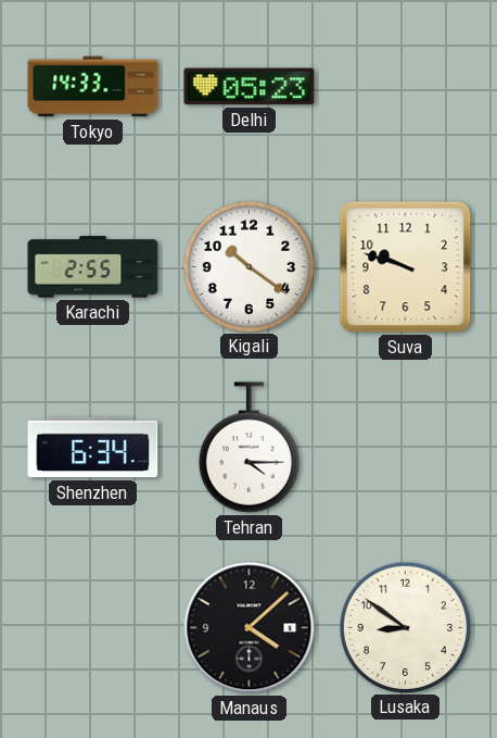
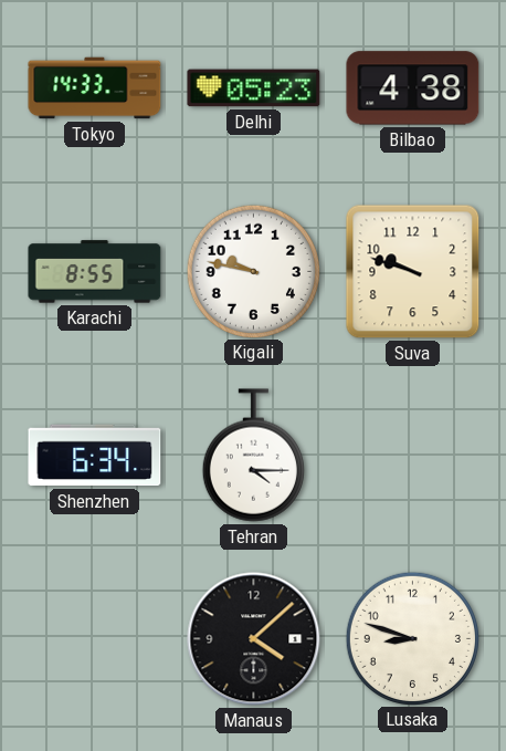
Bilbao: none -> 4:38 (413, 88)
Karachi: 2:55 -> 8:55 (95, 272)
Kigali: 10:21 -> 9:47 (253, 271)
Lusaka: 8:51 -> 8:48 (412, 638)
